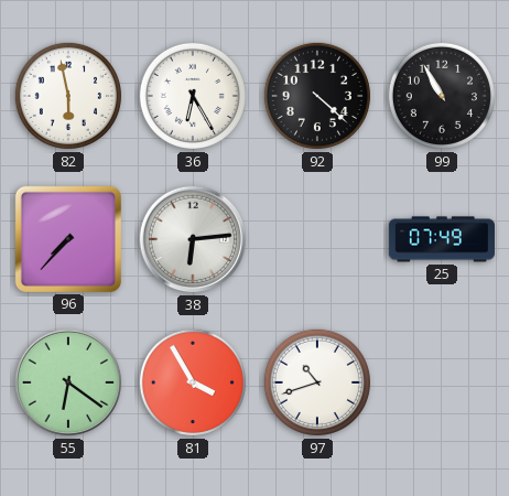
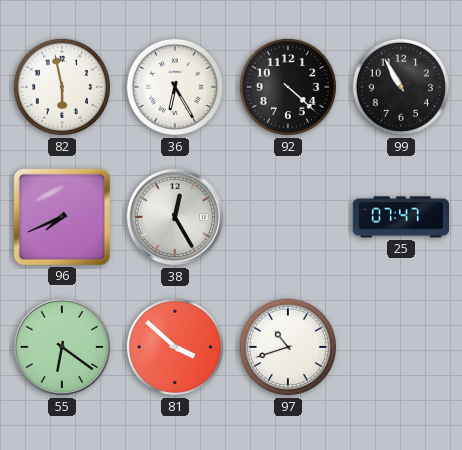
96: 7:37 -> 7:41 (62, 217)
38: 6:14 -> 12:25 (175, 217)
25: 07:49 -> 07:47 (400, 217)
81: 3:55 -> 3:52 (175, 347)
